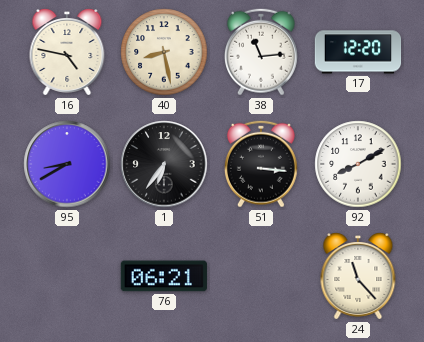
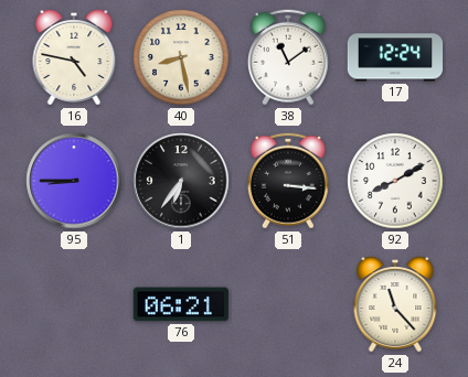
38: 11:14 -> 11:09 (288, 57)
17: 12:20 -> 12:24 (395, 57)
95: 8:40 -> 8:45 (74, 181)
